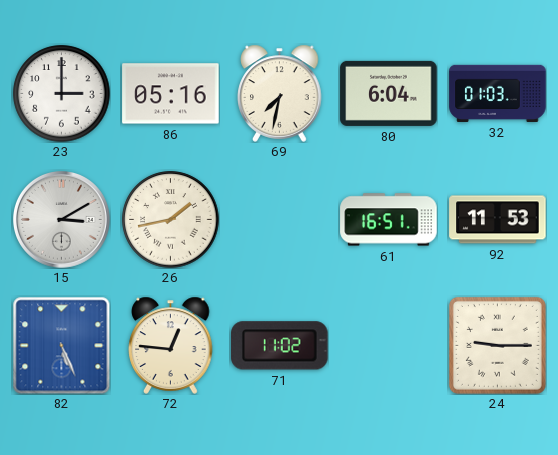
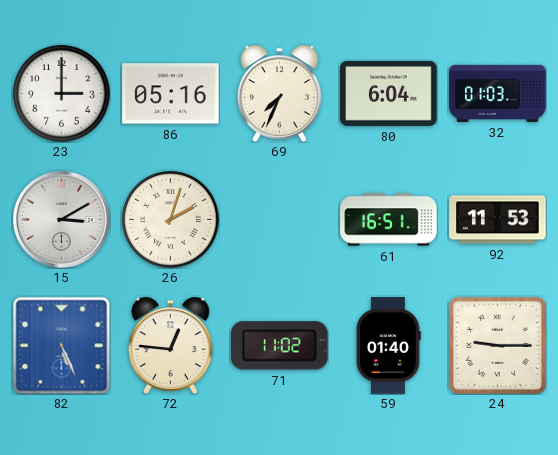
69: 7:32 -> 7:34 (280, 93)
26: 1:43 -> 2:03 (171, 220)
59: none -> 01:40 (388, 346)
